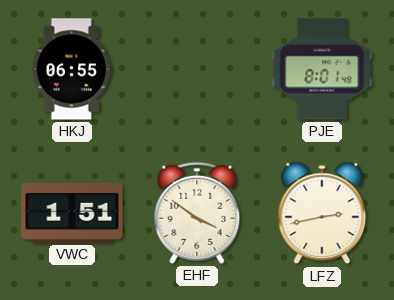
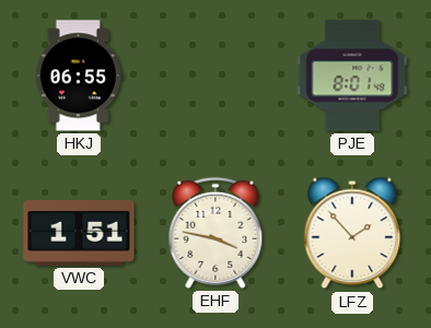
EHF: 3:51 -> 3:47 (215, 233)
LFZ: 2:43 -> 1:53 (352, 233)
